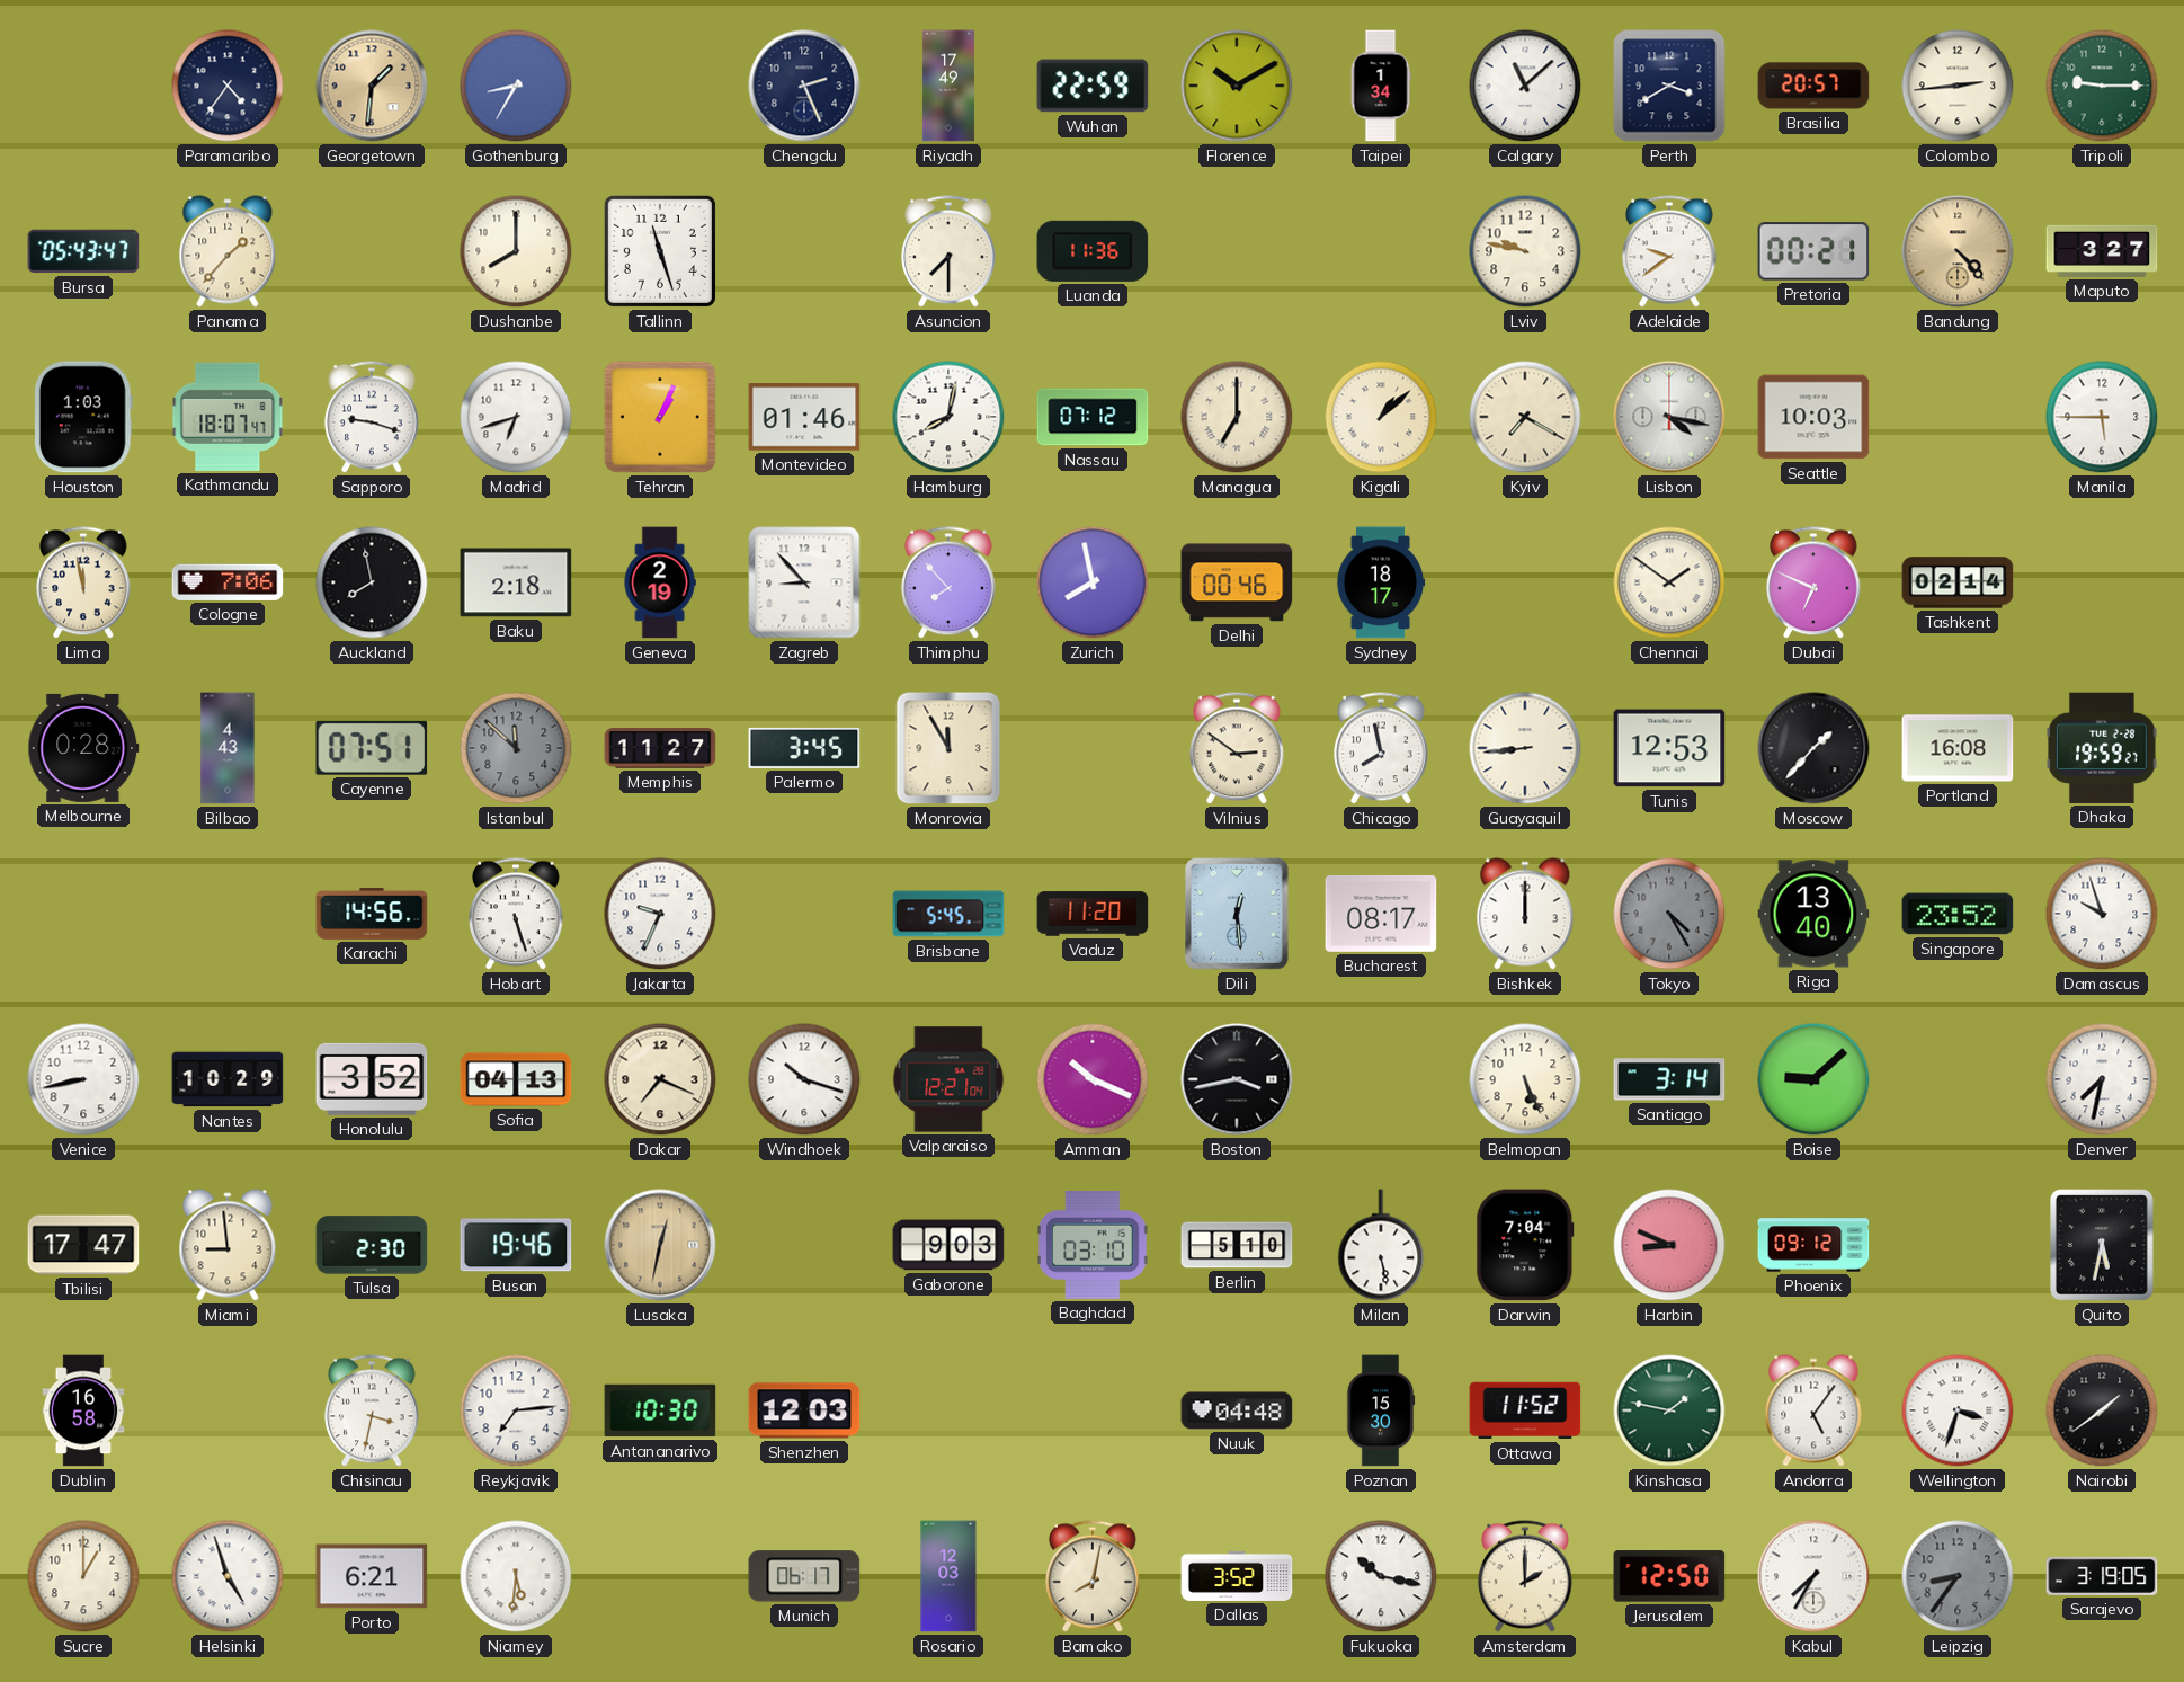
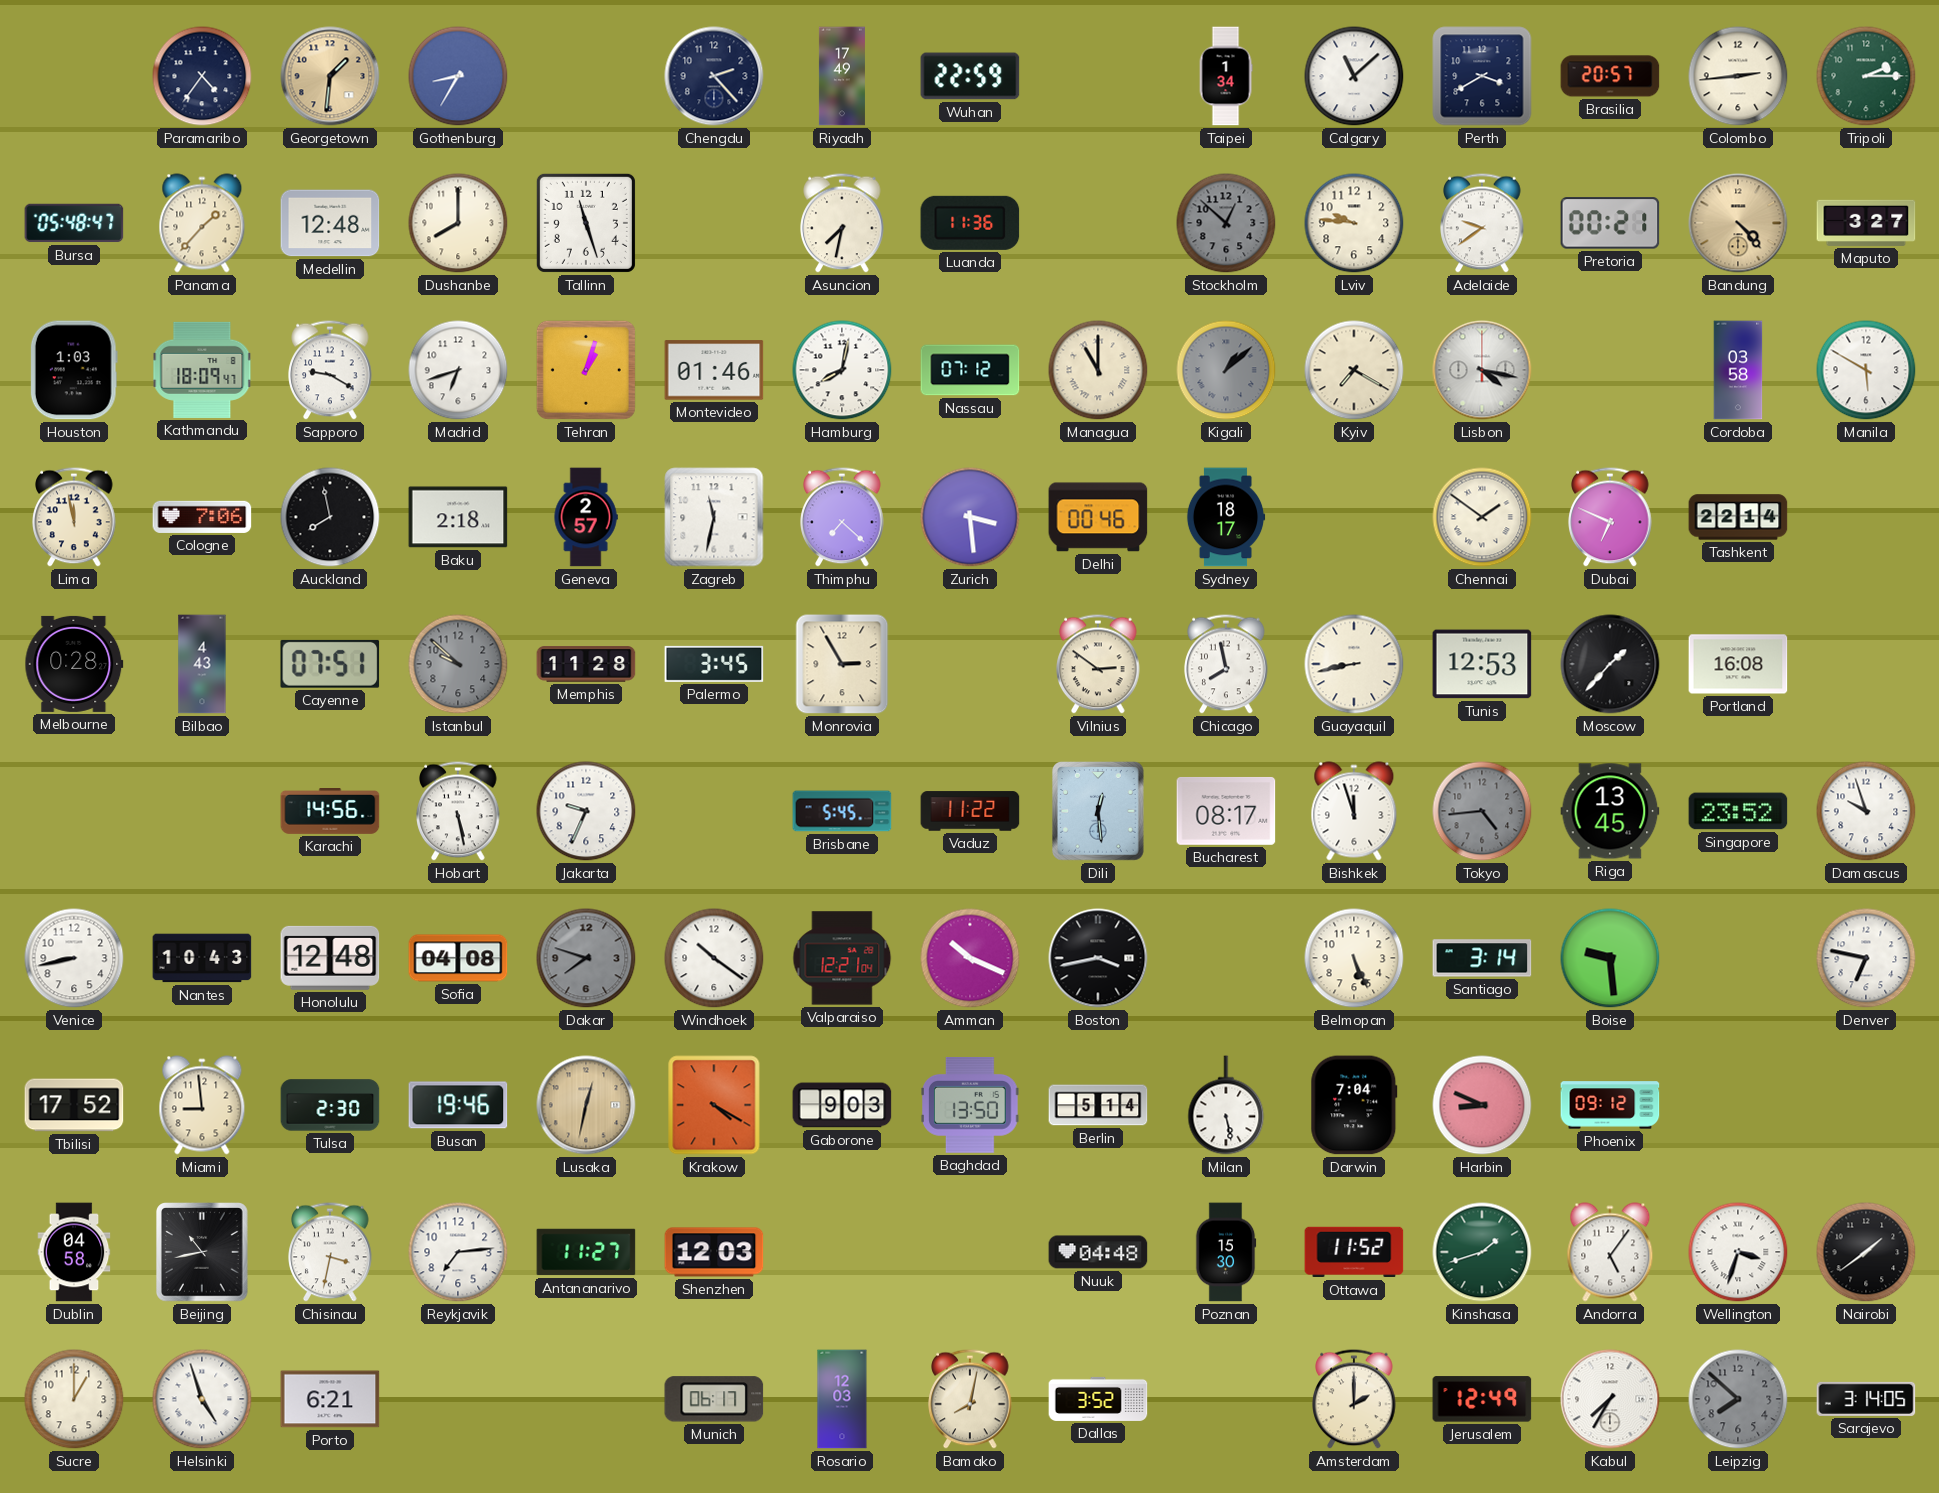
Chengdu: 2:26 -> 2:23 (714, 76)
Florence: 10:10 -> none (1237, 86)
Tripoli: 9:15 -> 2:15 (1866, 76)
Bursa: 05:43 -> 05:48 (74, 223)
Medellin: none -> 12:48 (330, 223)
Asuncion: 7:30 -> 7:32 (842, 223)
Stockholm: none -> 12:52 (1226, 223)
Lviv: 9:47 -> 9:46 (1354, 223)
Kathmandu: 18:07 -> 18:09 (202, 370)
Sapporo: 9:18 -> 9:20 (330, 370)
Tehran: 1:04 -> 1:03 (586, 370)
Managua: 7:00 -> 11:00 (1098, 370)
Kigali dial: cream -> grey (1226, 370)
Seattle: 10:03 -> none (1813, 417)
Cordoba: none -> 03:58 (1738, 370)
Manila: 5:45 -> 5:50 (1866, 370)
Geneva: 2:19 -> 2:57 (586, 517)
Zagreb: 8:53 -> 11:32 (714, 517)
Thimphu: 7:53 -> 7:22 (842, 517)
Zurich: 7:58 -> 3:29 (970, 517)
Tashkent: 02:14 -> 22:14 (1738, 517)
Istanbul: 11:52 -> 9:52 (458, 664)
Memphis: 11:27 -> 11:28 (586, 664)
Monrovia: 11:55 -> 2:55 (842, 664)
Guayaquil: 8:44 -> 8:43 (1354, 664)
Dhaka: 19:59 -> none (2102, 748)
Hobart: 5:27 -> 5:28 (458, 811)
Vaduz: 11:20 -> 11:22 (970, 811)
Bishkek: 12:00 -> 11:57 (1354, 811)
Tokyo: 4:25 -> 4:44 (1482, 811)
Riga: 13:40 -> 13:45 (1610, 811)
Nantes: 10:29 -> 10:43 (202, 958)
Honolulu: 3:52 -> 12:48 (330, 958)
Sofia: 04:13 -> 04:08 (458, 958)
Dakar: 7:19 -> 7:48 (586, 958)
Dakar dial: cream -> grey (586, 958)
Windhoek: 10:18 -> 10:21 (714, 958)
Boise: 9:08 -> 9:29 (1610, 958)
Denver: 7:32 -> 6:47 (1866, 958)
Tbilisi: 17:47 -> 17:52 (74, 1105)
Krakow: none -> 4:20 (714, 1105)
Baghdad: 03:10 -> 13:50 (970, 1106)
Berlin: 5:10 -> 5:14 (1098, 1105)
Quito: 5:32 -> none (2103, 1246)
Dublin: 16:58 -> 04:58 (74, 1252)
Beijing: none -> 10:43 (203, 1253)
Antananarivo: 10:30 -> 11:27 (586, 1252)
Kinshasa: 1:47 -> 1:42 (1482, 1252)
Niamey: 5:31 -> none (516, 1576)
Fukuoka: 10:17 -> none (1381, 1576)
Jerusalem: 12:50 -> 12:49 (1482, 1399)
Leipzig: 8:36 -> 7:52 (1738, 1399)
Sarajevo: 3:19 -> 3:14 (1866, 1399)
